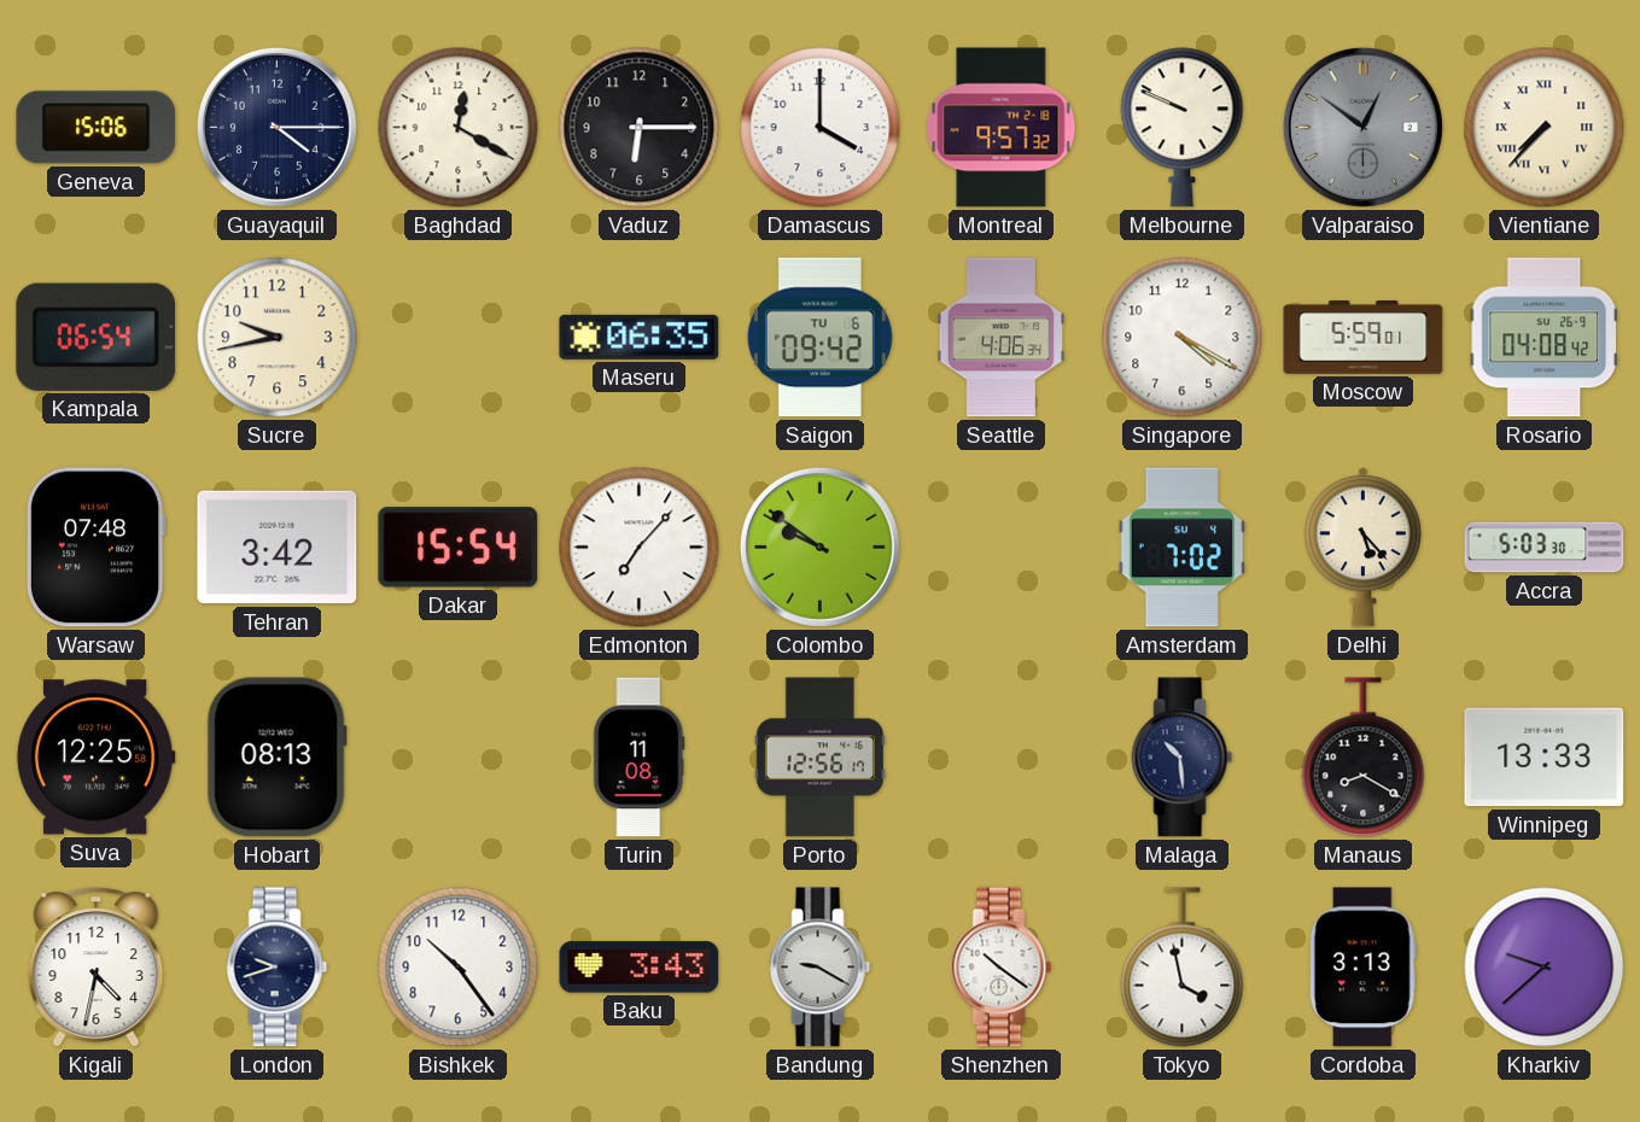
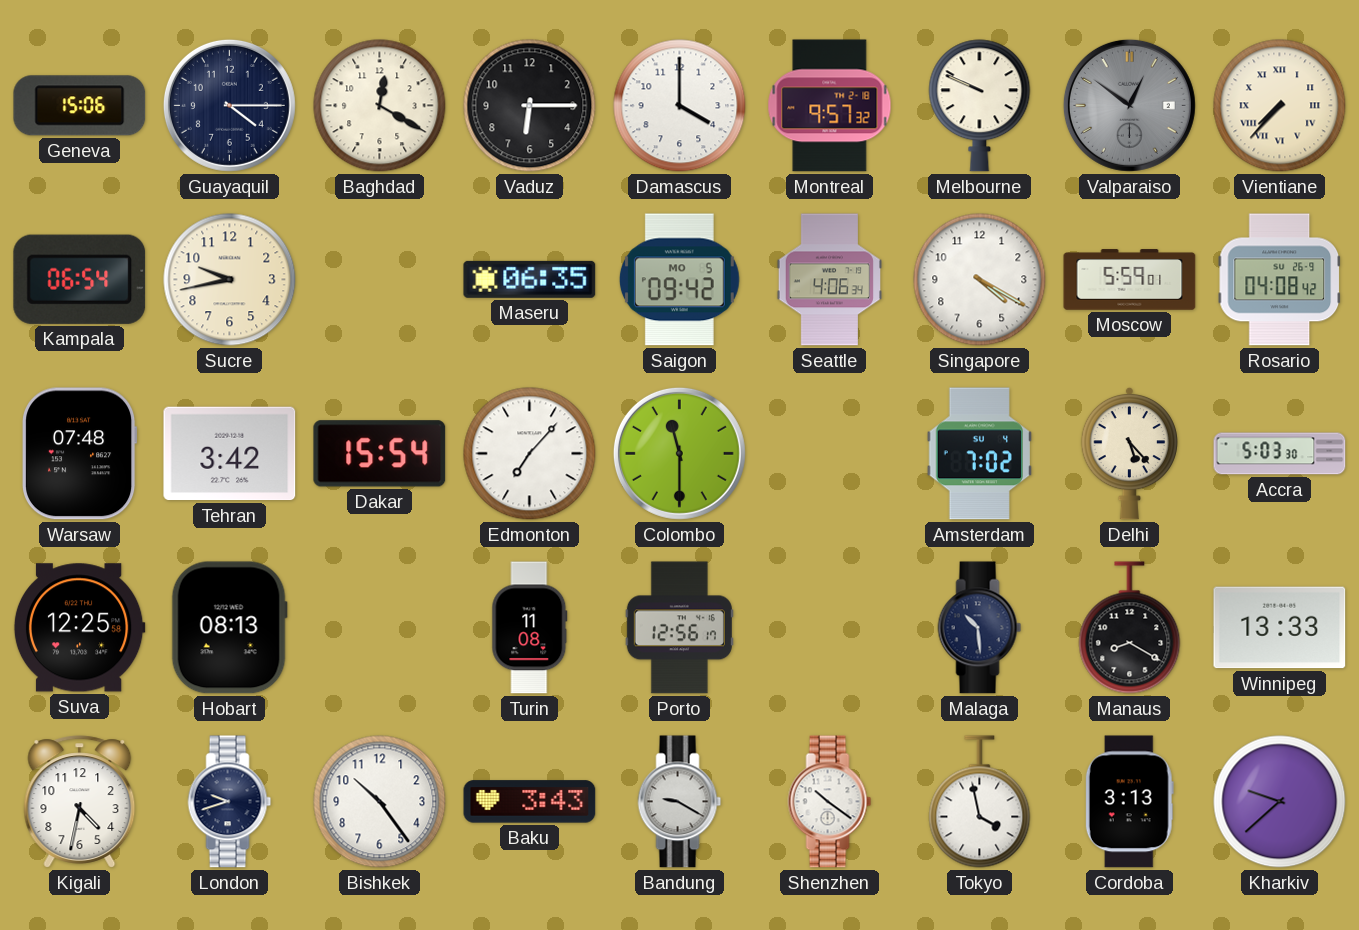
Saigon date: TU 6 -> MO 5 (679, 280)
Colombo: 9:51 -> 11:30 (679, 453)
